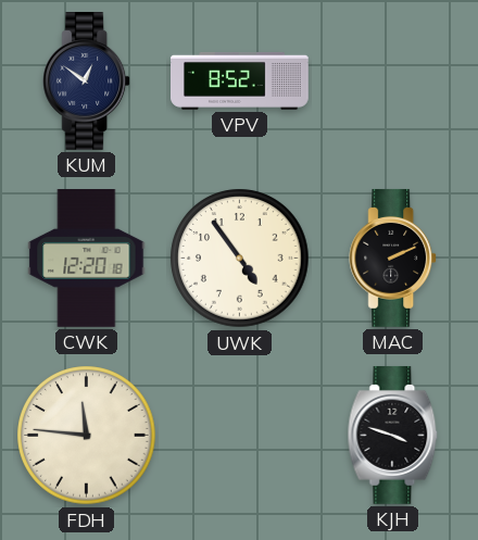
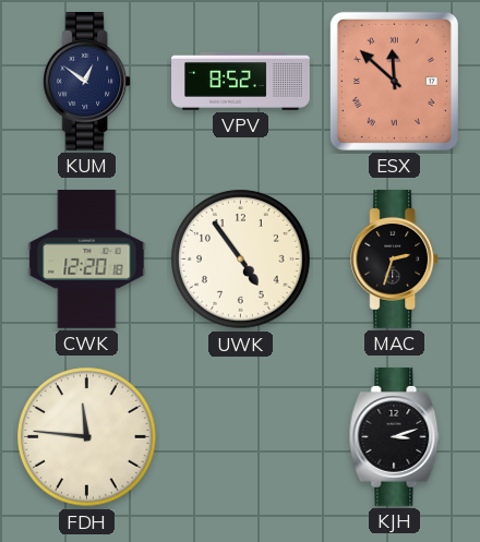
ESX: none -> 11:52 (394, 81)
MAC: 2:11 -> 2:33 (395, 258)
KJH: 3:48 -> 3:12 (395, 436)
